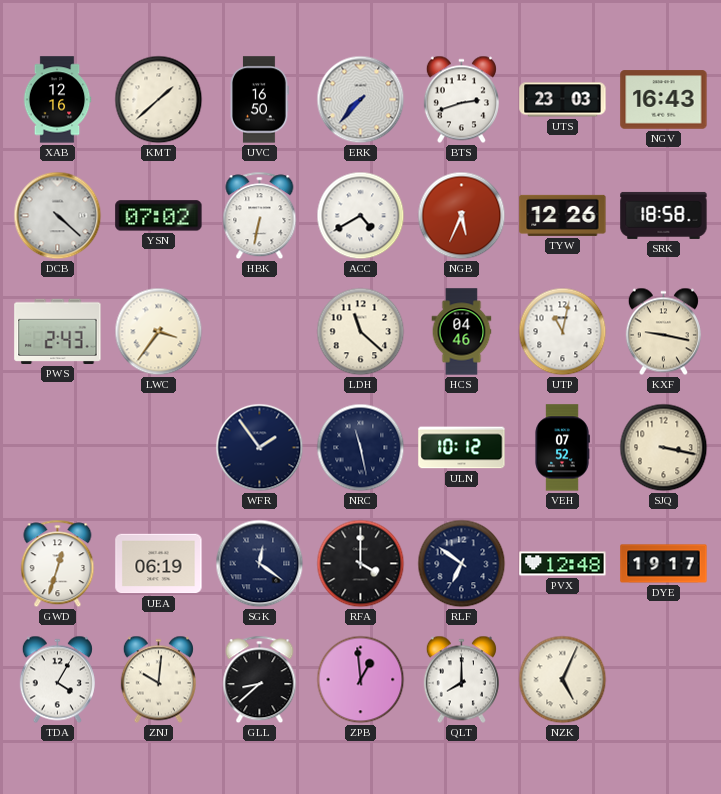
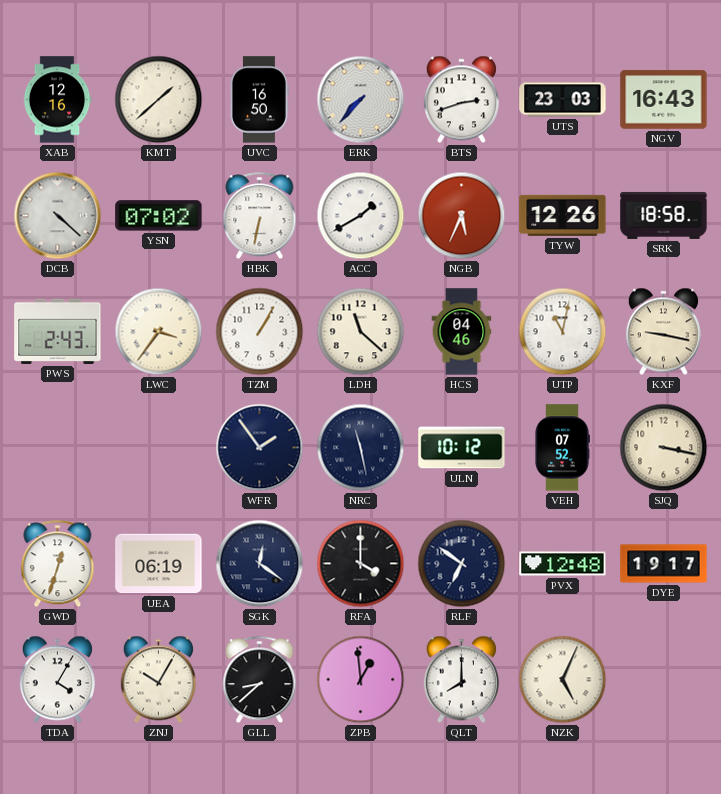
ACC: 4:40 -> 1:40 (361, 216)
TZM: none -> 1:05 (260, 332)
ZNJ: 10:01 -> 10:05 (158, 680)
